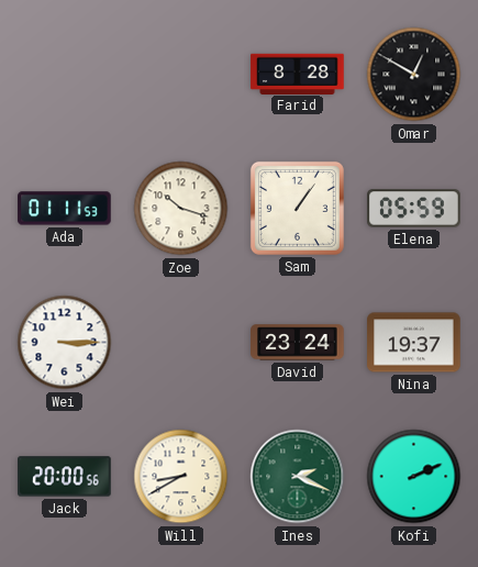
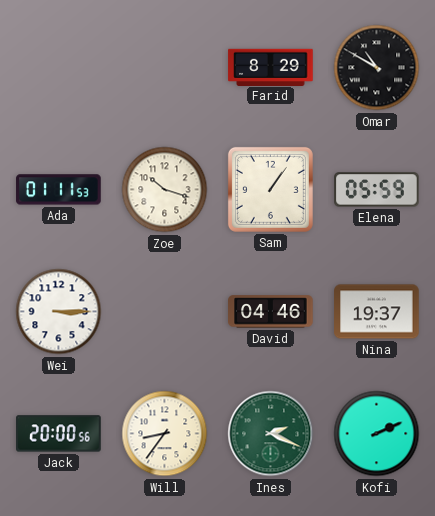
Farid: 8:28 -> 8:29 (271, 67)
Omar: 12:50 -> 10:50 (377, 68)
David: 23:24 -> 04:46 (271, 312)
Will: 8:40 -> 8:36 (165, 434)
